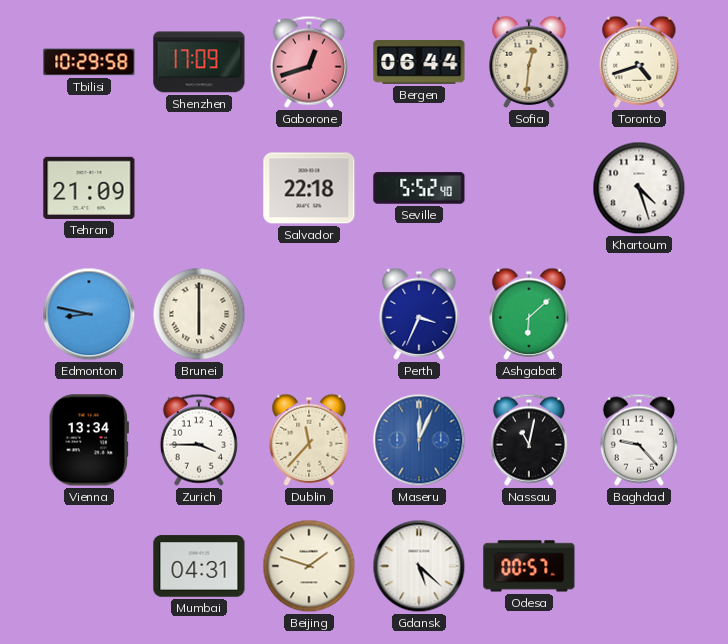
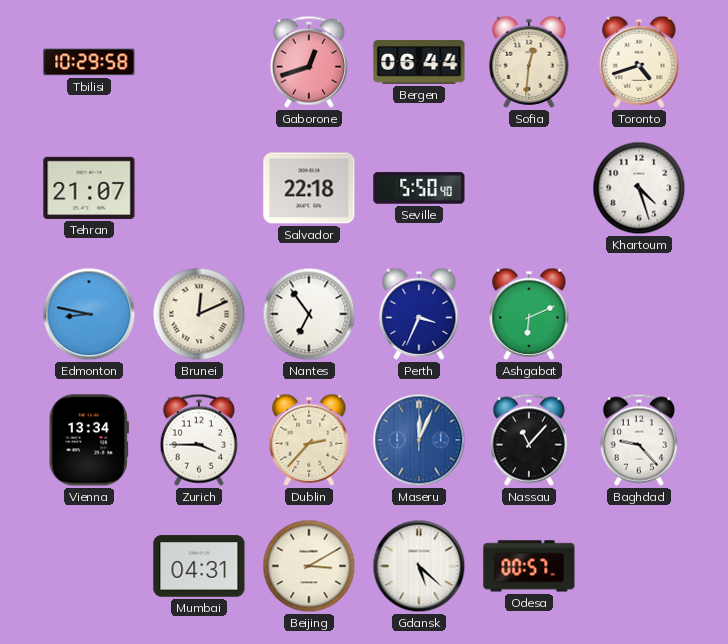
Shenzhen: 17:09 -> none (199, 62)
Tehran: 21:09 -> 21:07 (89, 188)
Seville: 5:52 -> 5:50 (419, 188)
Brunei: 6:00 -> 12:11 (199, 314)
Nantes: none -> 6:54 (309, 314)
Ashgabat: 6:08 -> 6:11 (529, 314)
Dublin: 11:37 -> 2:37 (309, 440)
Nassau: 11:02 -> 11:07 (529, 440)
Beijing: 1:48 -> 3:10 (309, 566)
